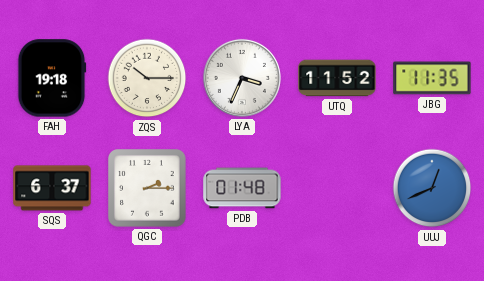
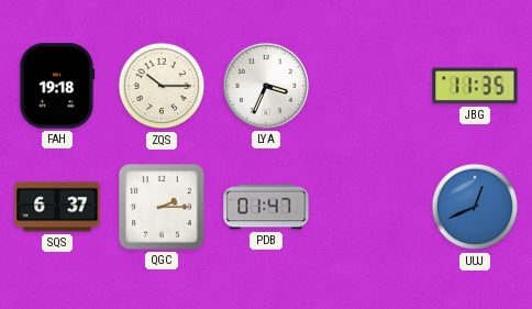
UTQ: 11:52 -> none (337, 78)
PDB: 01:48 -> 01:47 (266, 207)
